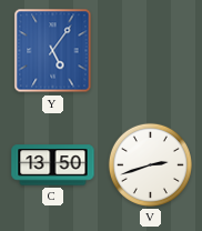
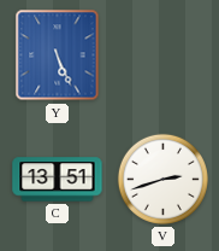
Y: 5:06 -> 5:26 (58, 56)
C: 13:50 -> 13:51 (58, 180)
